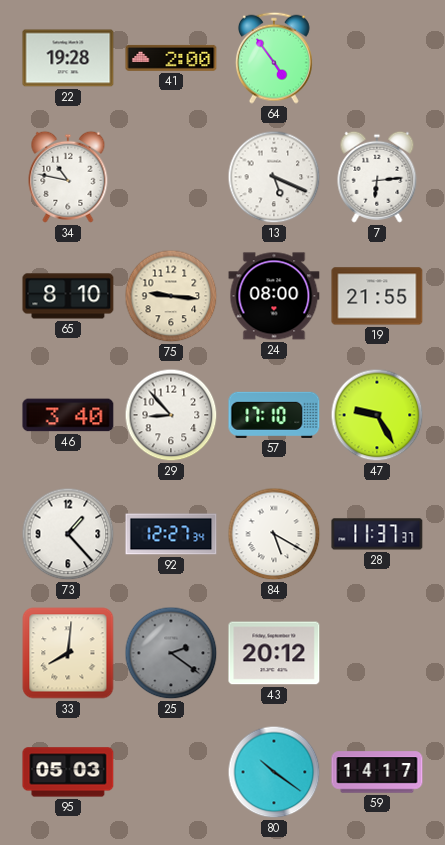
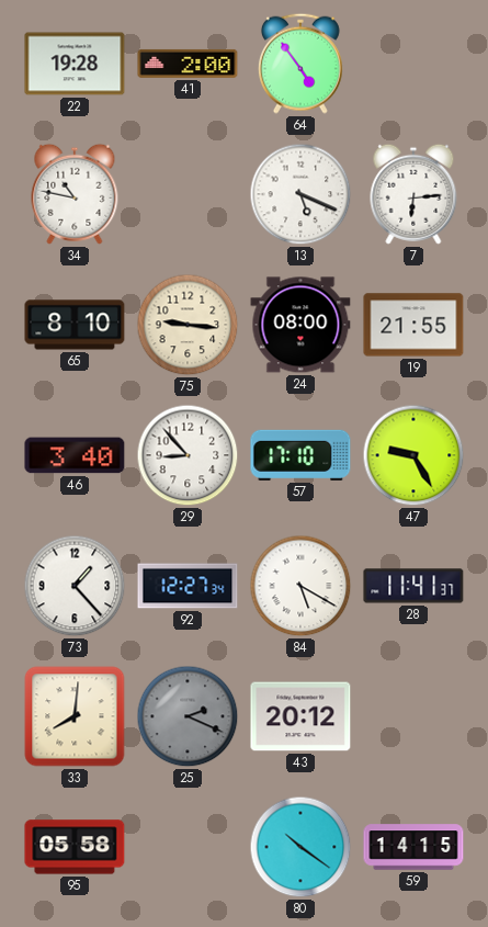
28: 11:37 -> 11:41 (413, 586)
25: 2:21 -> 2:19 (188, 716)
95: 05:03 -> 05:58 (75, 847)
59: 14:17 -> 14:15 (413, 847)
